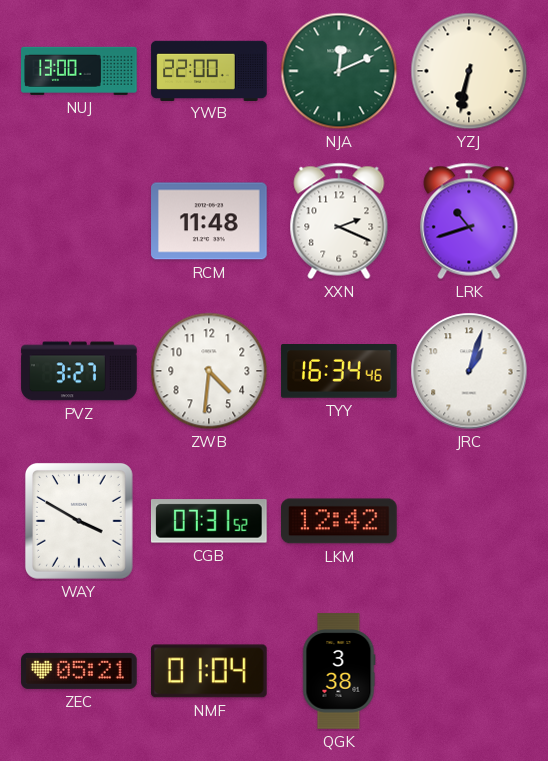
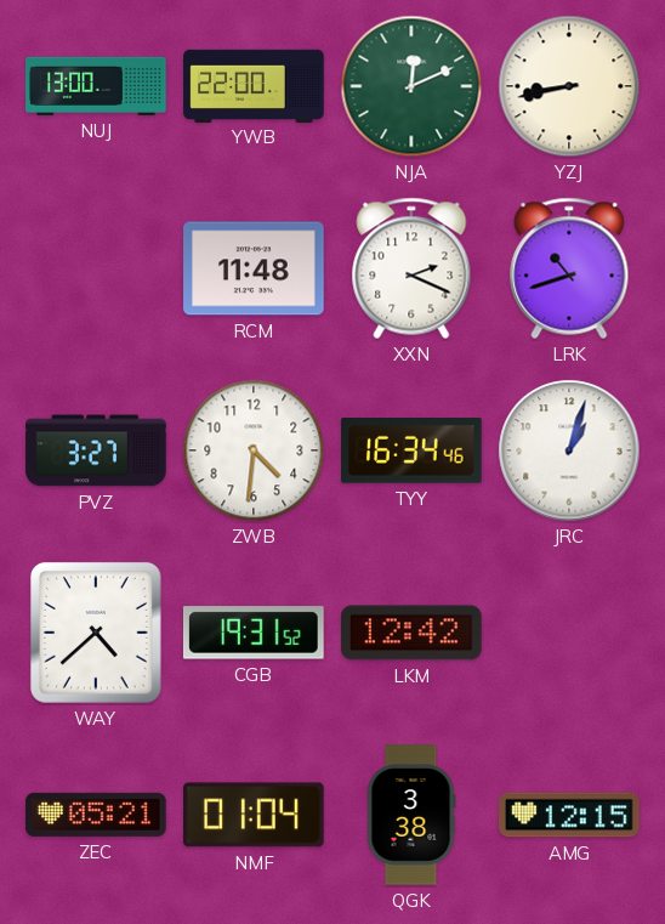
YZJ: 6:32 -> 8:43 (569, 86)
WAY: 3:50 -> 4:38 (96, 633)
CGB: 07:31 -> 19:31 (255, 633)
AMG: none -> 12:15 (569, 815)
